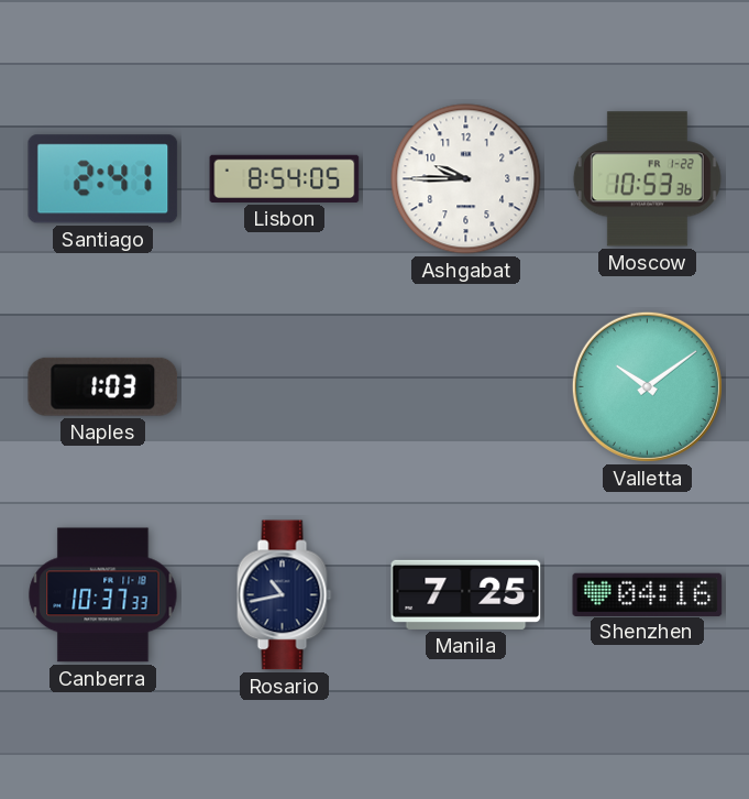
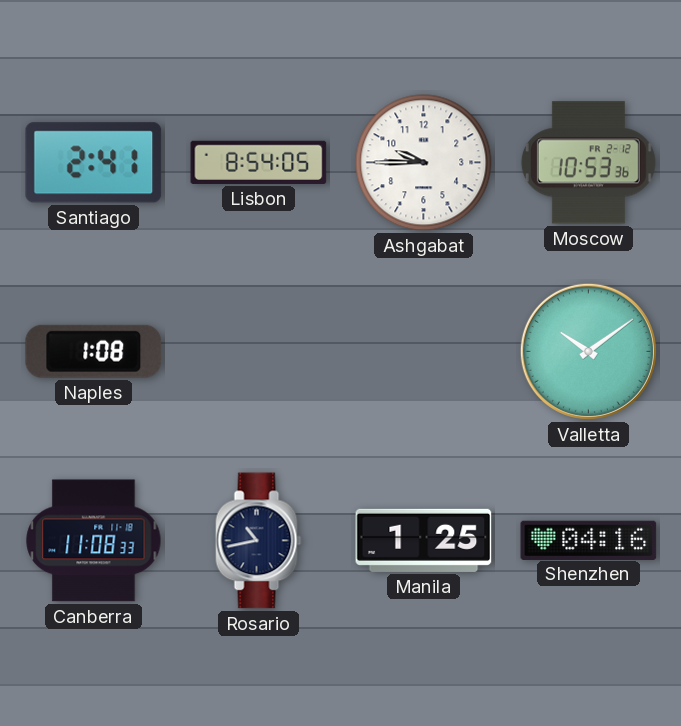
Moscow date: FR 1-22 -> FR 2-12 (588, 163)
Naples: 1:03 -> 1:08 (94, 351)
Canberra: 10:37 -> 11:08 (94, 541)
Manila: 7:25 -> 1:25 (424, 540)
